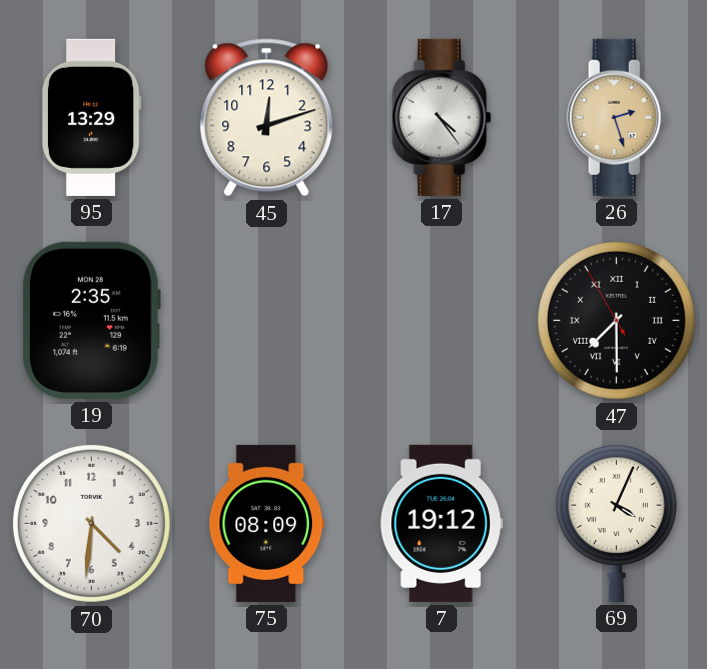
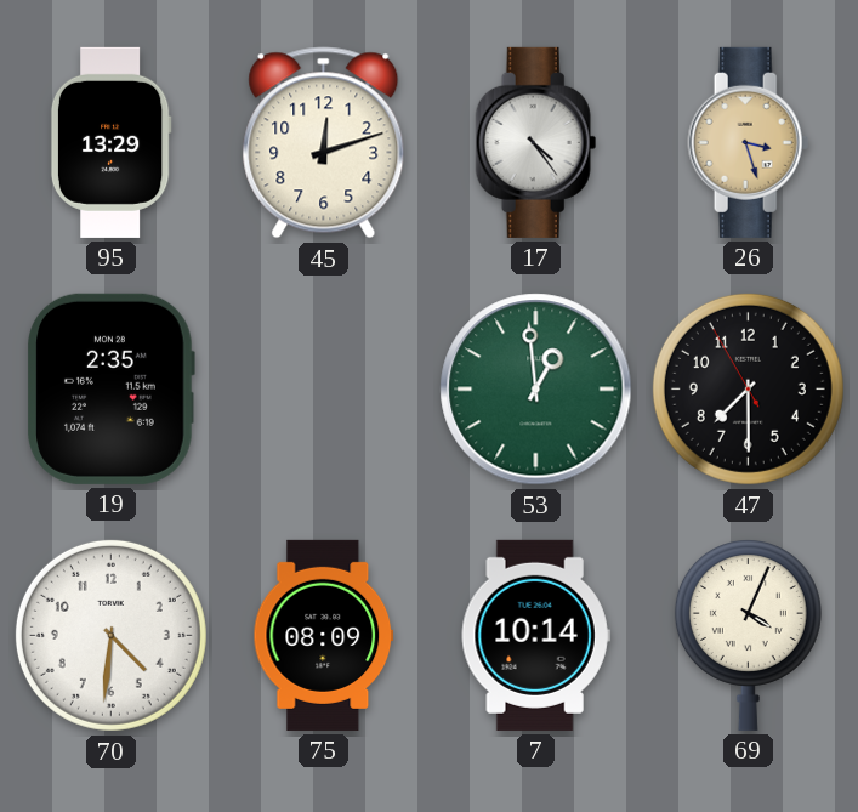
26: 2:27 -> 3:27 (749, 142)
53: none -> 12:59 (536, 390)
47 numerals: Roman -> Arabic (748, 388)
7: 19:12 -> 10:14 (535, 635)
